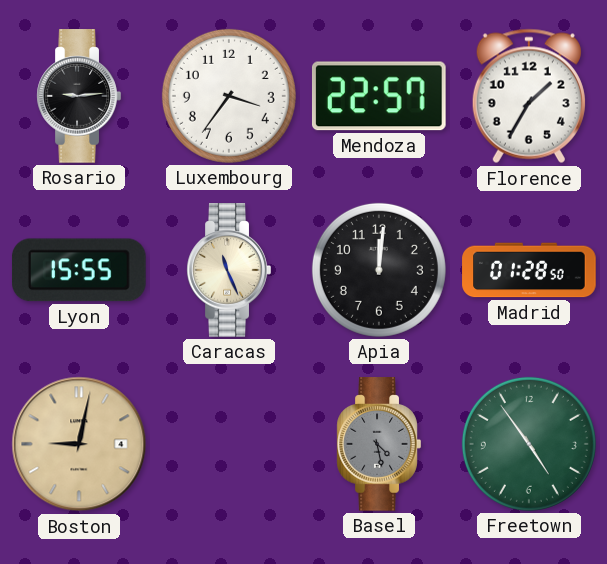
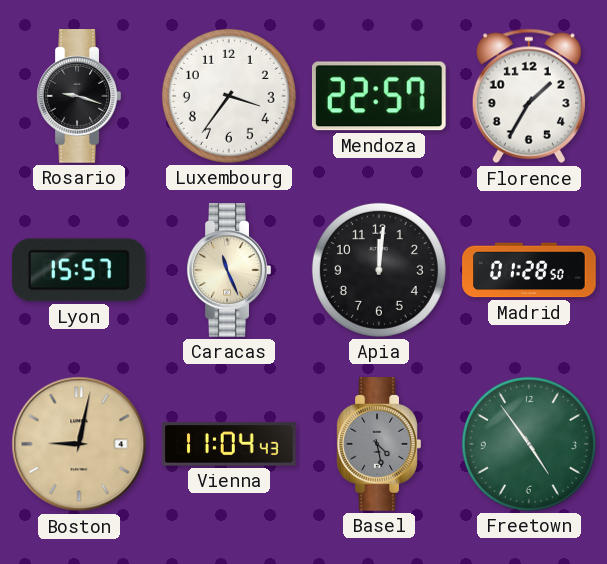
Rosario: 9:14 -> 9:18 (79, 96)
Lyon: 15:55 -> 15:57 (79, 270)
Vienna: none -> 11:04 (229, 444)
